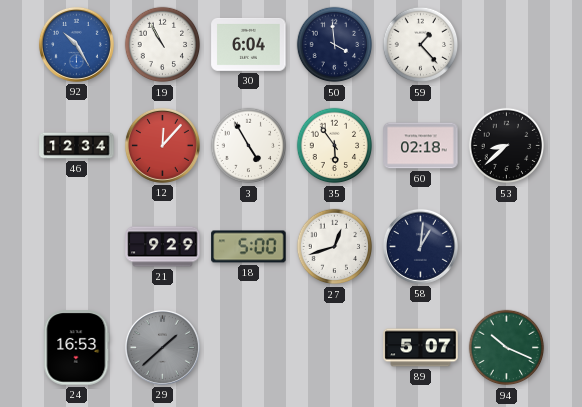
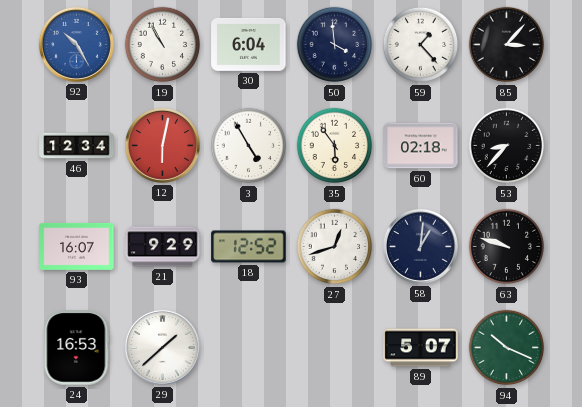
85: none -> 3:07 (507, 45)
12: 12:07 -> 6:02 (162, 145)
53: 8:38 -> 8:37 (507, 146)
93: none -> 16:07 (77, 246)
18: 5:00 -> 12:52 (249, 247)
63: none -> 9:48 (507, 247)
29 dial: grey -> white (162, 347)
